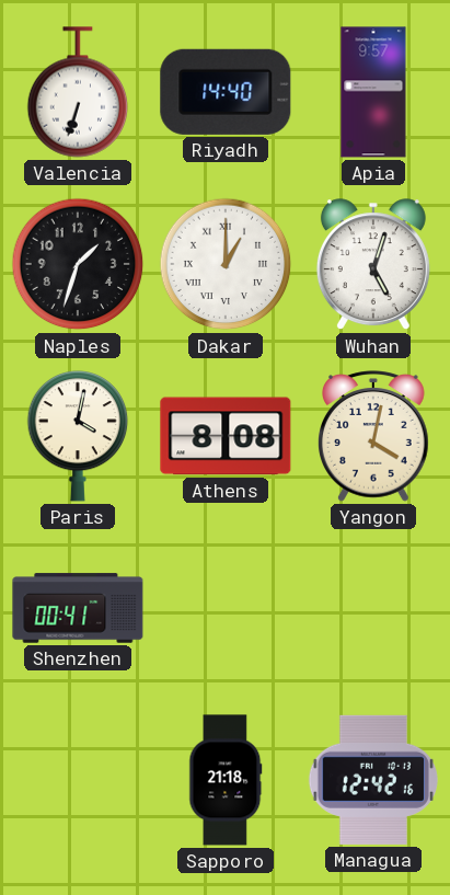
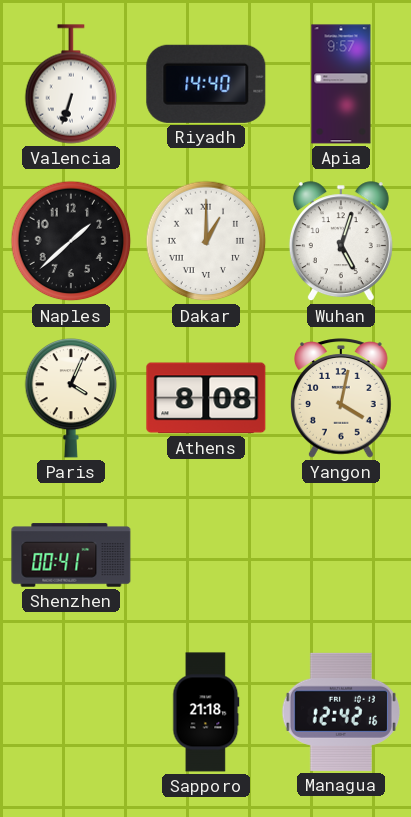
Naples: 1:33 -> 1:38 (71, 241)
Paris: 4:02 -> 4:04 (71, 398)
